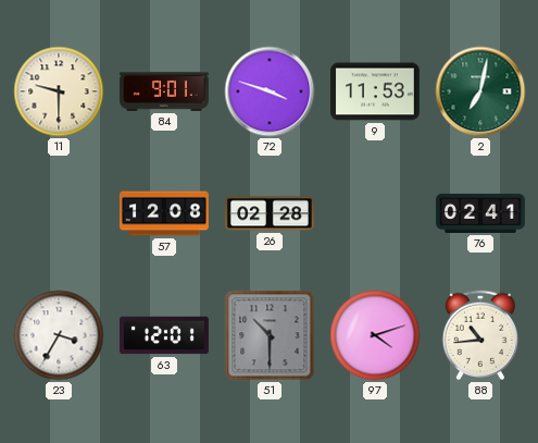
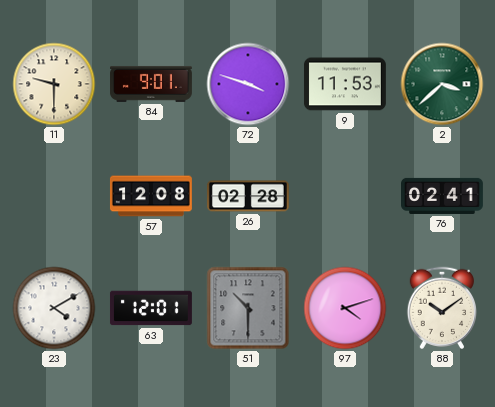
2: 7:02 -> 3:38 (442, 84)
23: 3:35 -> 4:10 (54, 308)
88: 10:44 -> 10:09 (441, 308)
